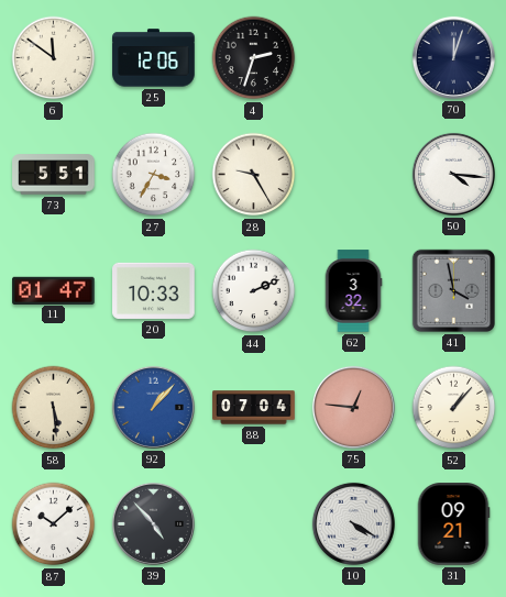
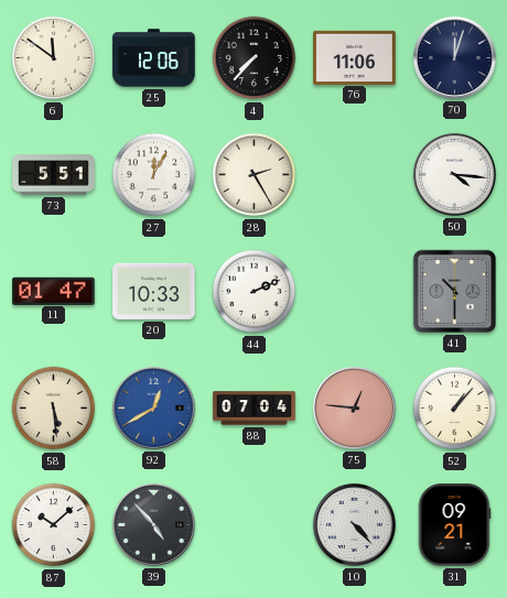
4: 2:33 -> 7:37 (255, 58)
76: none -> 11:06 (355, 57)
27: 3:35 -> 12:05 (154, 175)
28: 9:25 -> 2:25 (255, 175)
62: 3:32 -> none (353, 291)
41: 3:58 -> 10:30 (454, 291)
92: 1:07 -> 12:40 (153, 407)
10: 4:20 -> 4:23 (354, 524)
